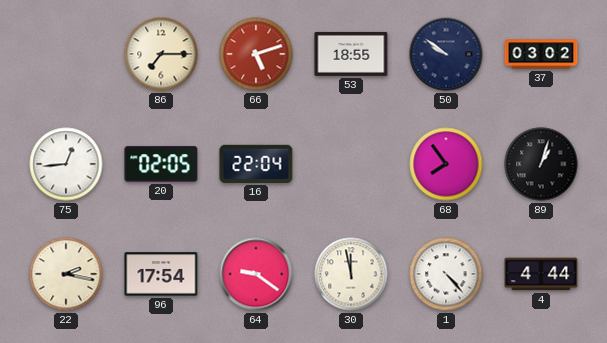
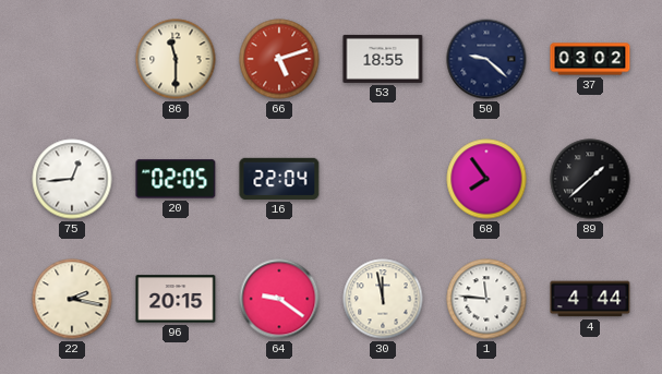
86: 7:15 -> 11:30 (176, 59)
50: 9:51 -> 9:22 (486, 59)
89: 1:03 -> 1:38 (590, 179)
96: 17:54 -> 20:15 (176, 299)
1: 4:23 -> 11:46 (486, 299)
